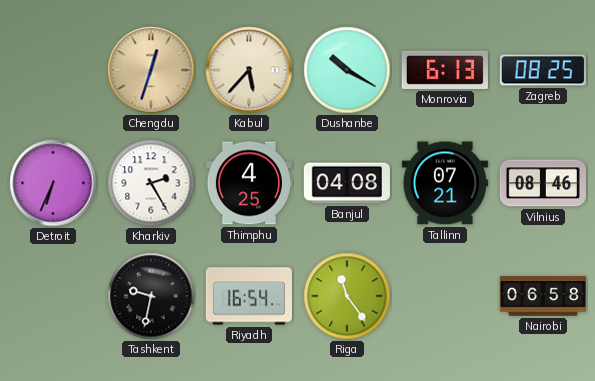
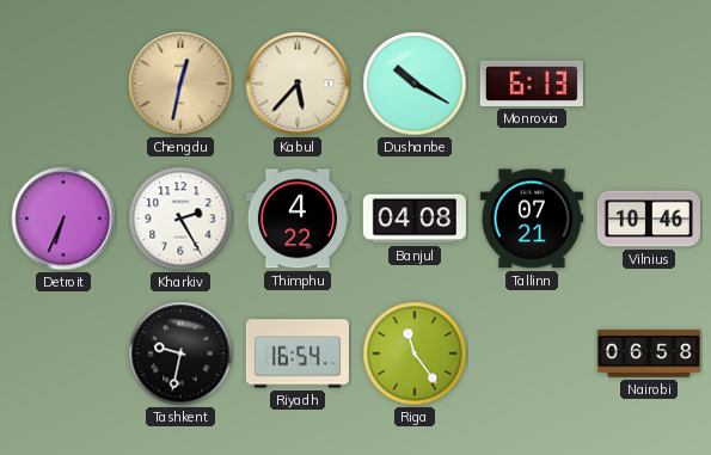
Chengdu: 12:33 -> 12:32 (180, 84)
Zagreb: 08:25 -> none (543, 70)
Thimphu: 4:25 -> 4:22 (298, 219)
Vilnius: 08:46 -> 10:46 (649, 219)
